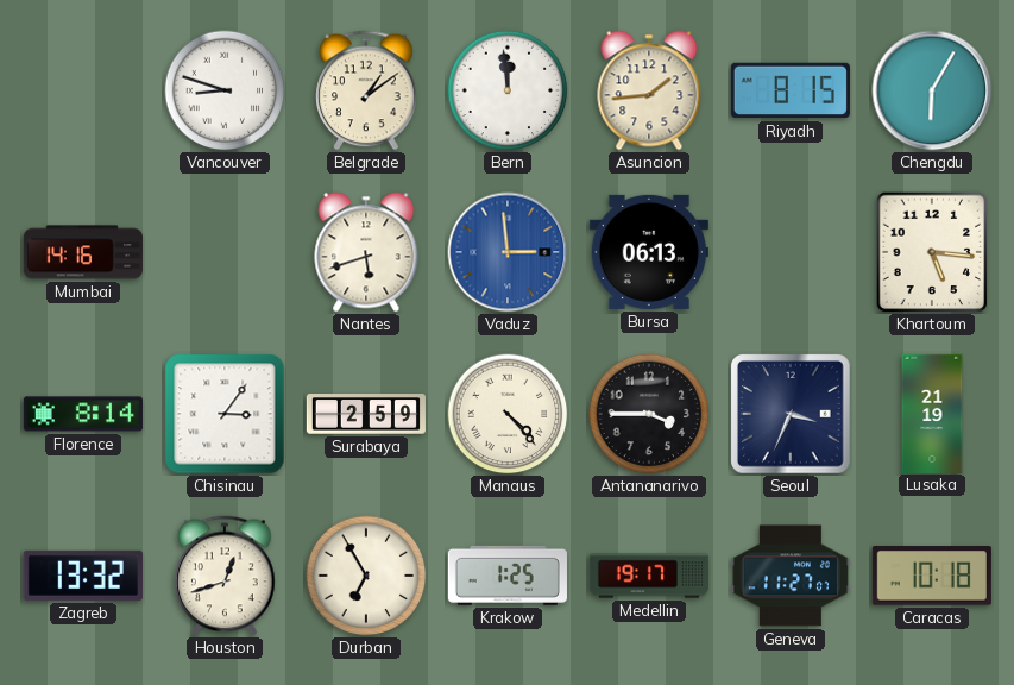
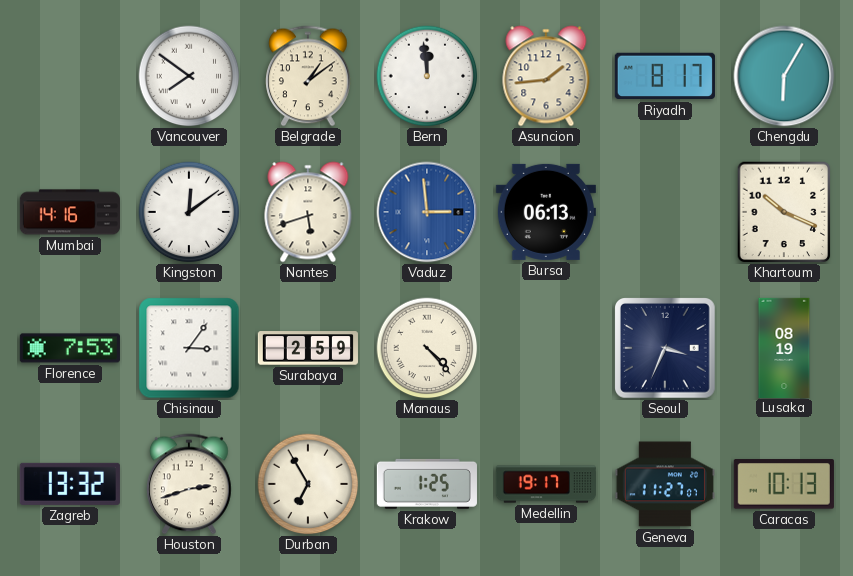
Vancouver: 8:48 -> 7:51 (189, 76)
Riyadh: 8:15 -> 8:17 (665, 76)
Kingston: none -> 12:09 (189, 212)
Khartoum: 5:16 -> 10:19 (784, 212)
Florence: 8:14 -> 7:53 (70, 348)
Antananarivo: 3:45 -> none (649, 414)
Lusaka: 21:19 -> 08:19 (784, 347)
Houston: 12:42 -> 2:42 (189, 484)
Caracas: 10:18 -> 10:13 (784, 484)
